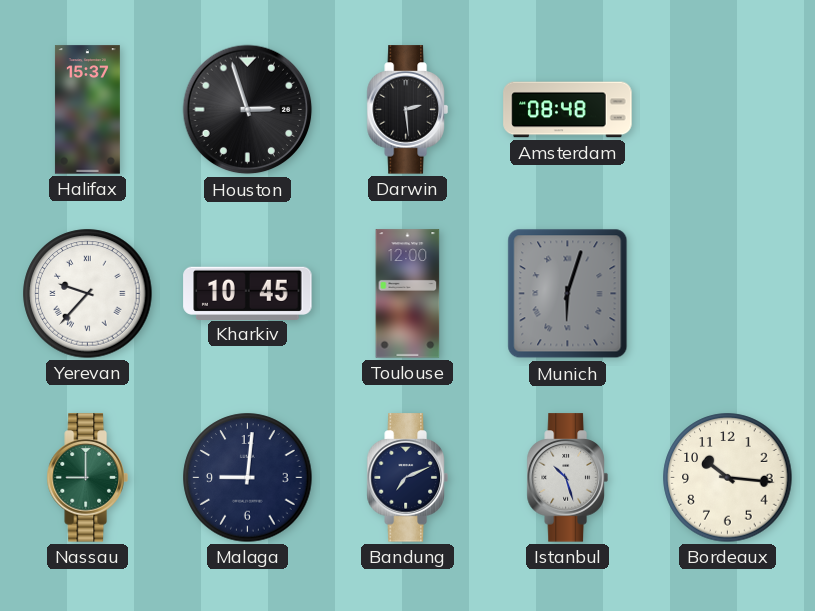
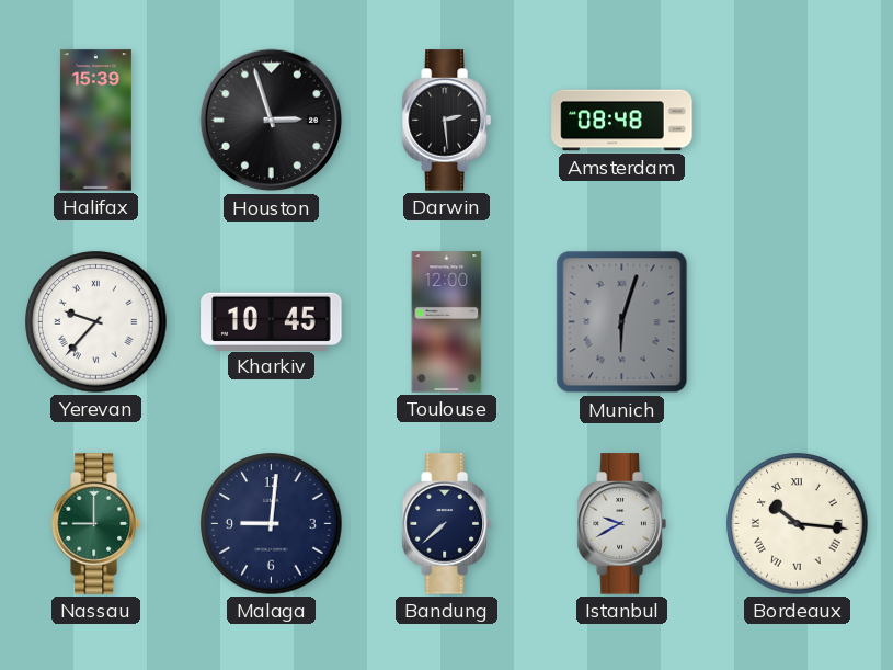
Halifax: 15:37 -> 15:39 (95, 121)
Bandung: 7:11 -> 7:38 (446, 524)
Istanbul: 10:27 -> 9:40 (621, 524)
Bordeaux numerals: Arabic -> Roman (798, 524)
